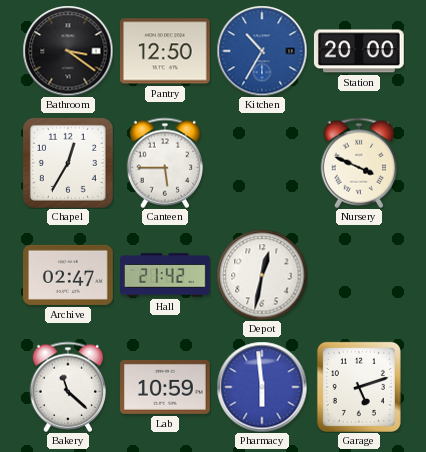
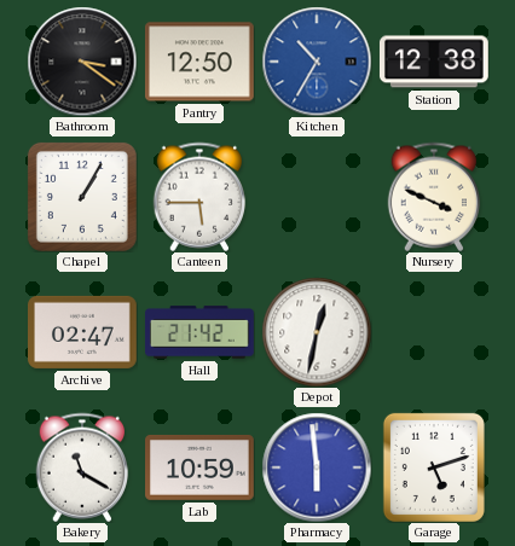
Station: 20:00 -> 12:38 (434, 62)
Chapel: 12:35 -> 1:05 (82, 197)
Bakery: 11:22 -> 11:20 (82, 467)
